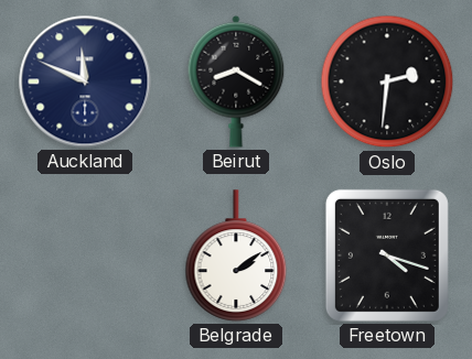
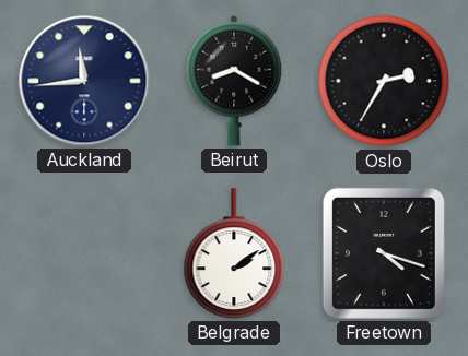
Auckland: 11:49 -> 11:44 (84, 81)
Oslo: 2:31 -> 2:35 (384, 81)
